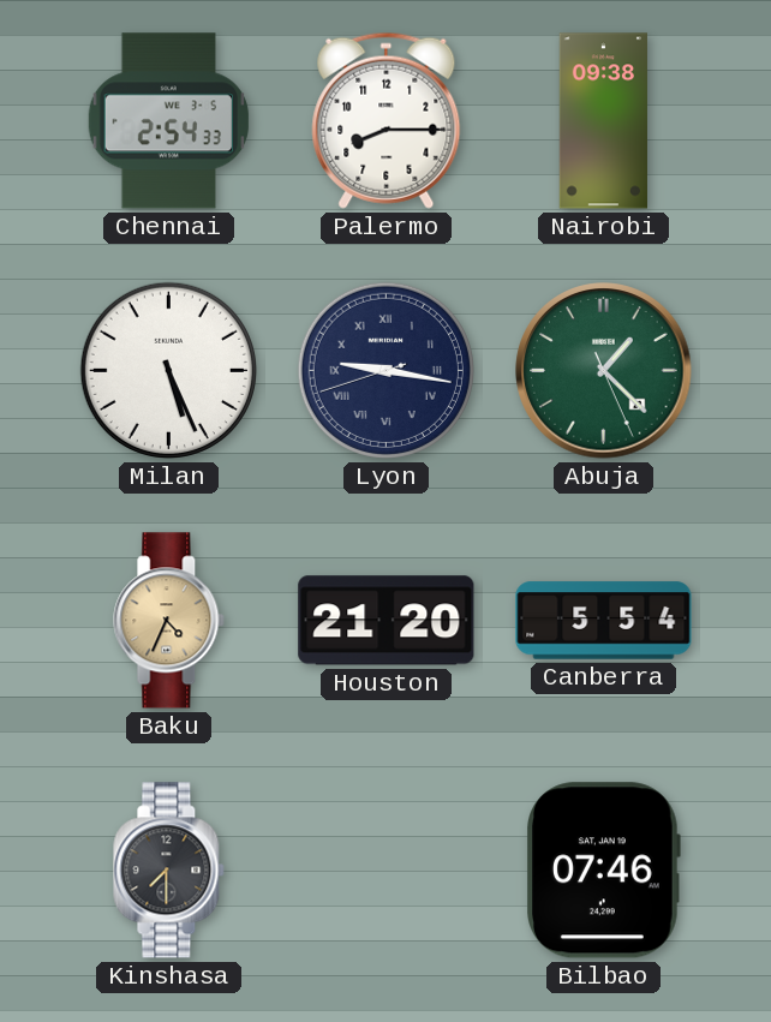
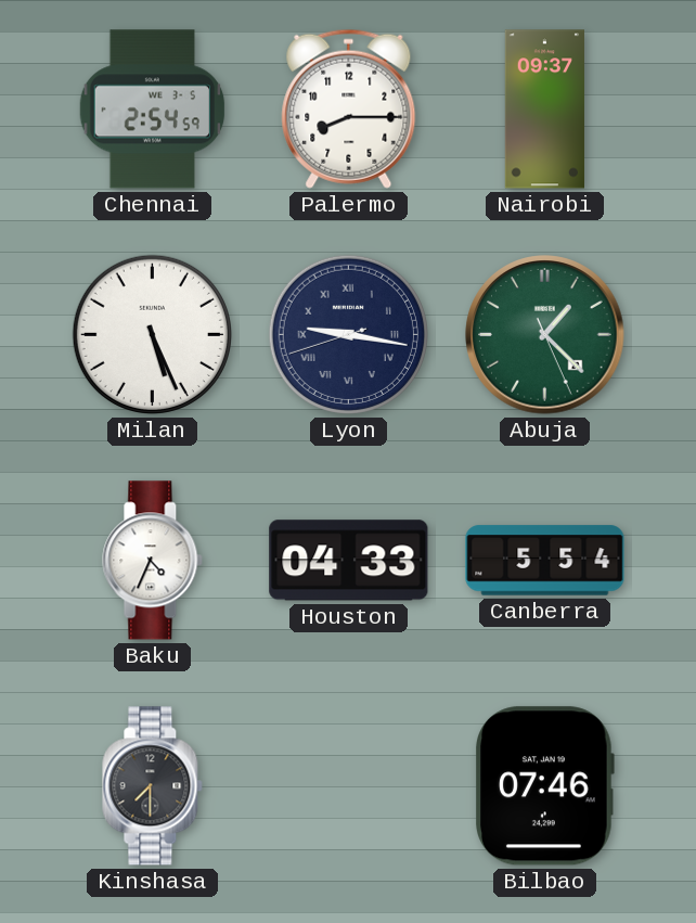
Chennai: 2:54:33 -> 2:54:59 (153, 110)
Nairobi: 09:38 -> 09:37 (544, 110)
Baku dial: champagne -> white (153, 561)
Houston: 21:20 -> 04:33 (349, 561)
